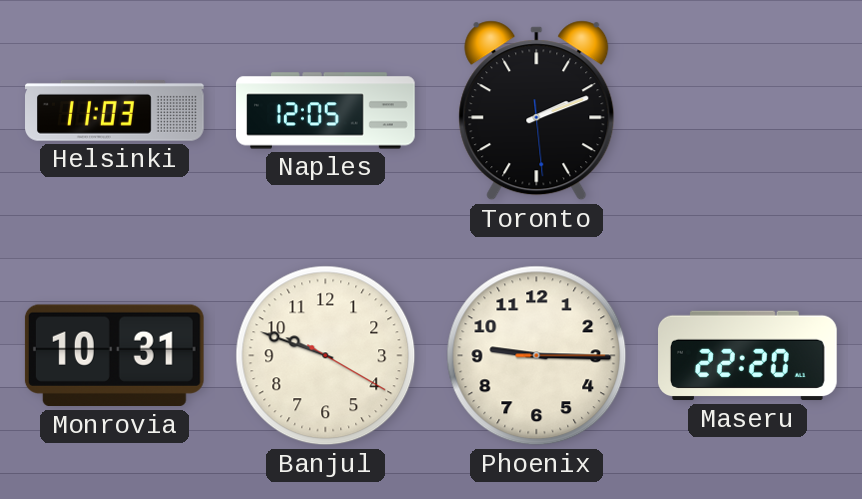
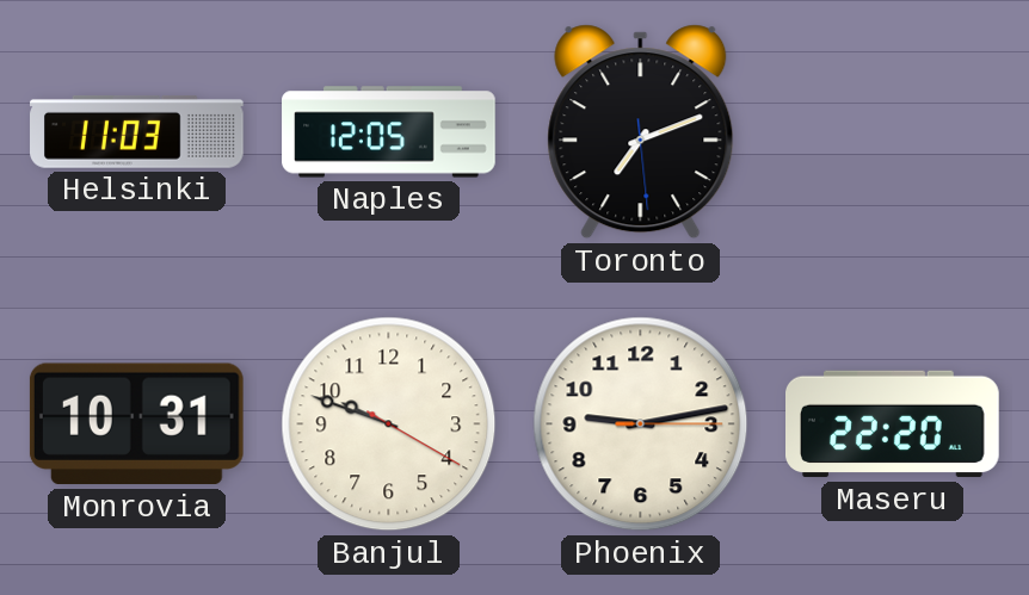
Toronto: 2:11 -> 7:11 (641, 132)
Phoenix: 9:15 -> 9:13 (641, 424)
